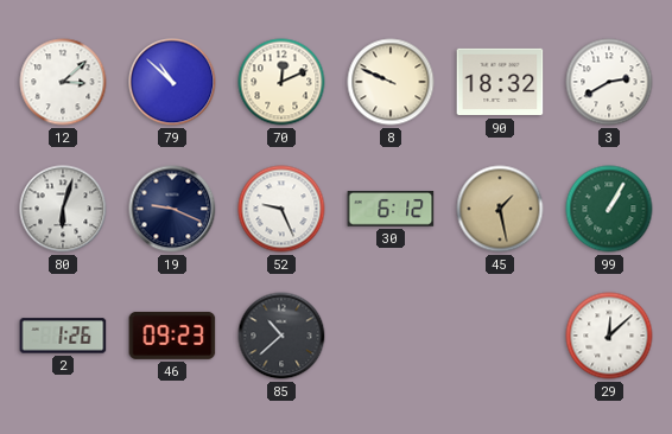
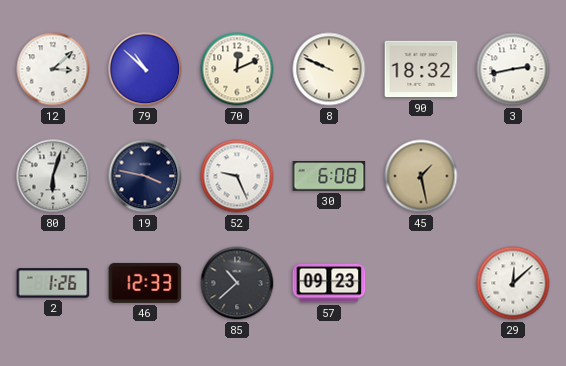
3: 2:40 -> 2:43 (513, 69)
19: 9:19 -> 3:47 (145, 176)
30: 6:12 -> 6:08 (329, 177)
99: 1:05 -> none (609, 209)
46: 09:23 -> 12:33 (145, 283)
57: none -> 09:23 (329, 283)
